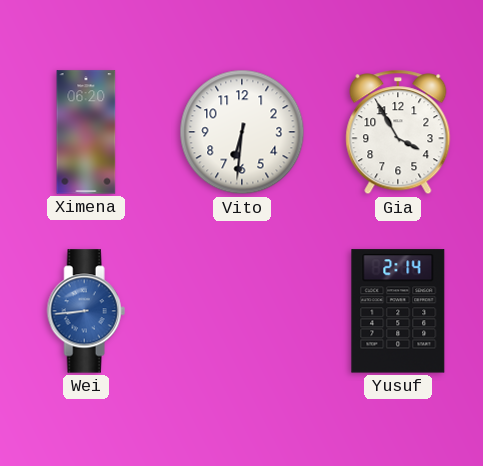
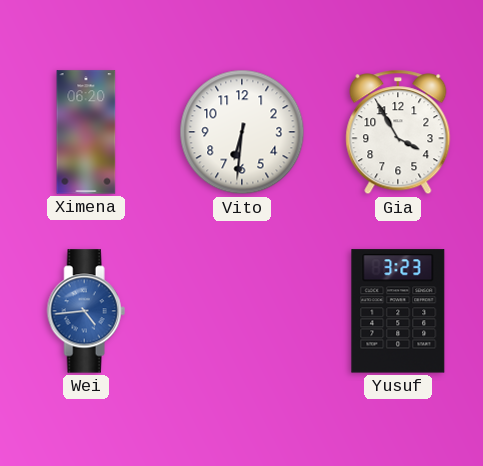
Wei: 8:44 -> 4:44 (86, 311)
Yusuf: 2:14 -> 3:23 (398, 311)
